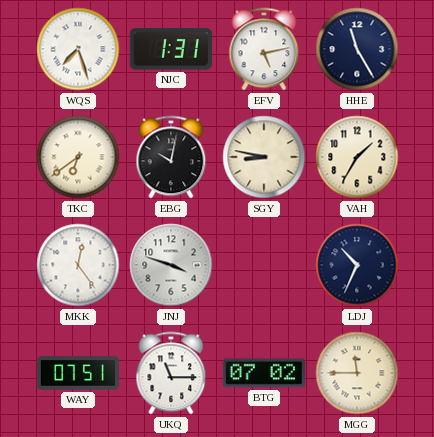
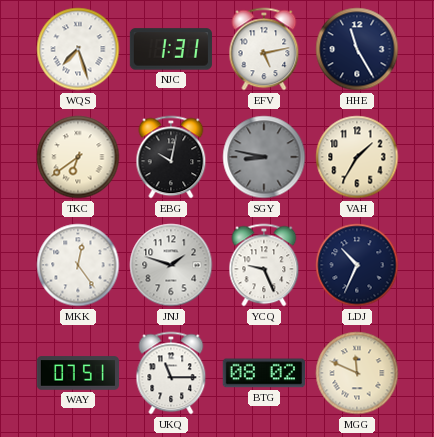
SGY dial: cream -> grey (264, 157)
JNJ: 3:48 -> 1:48 (171, 265)
YCQ: none -> 9:26 (264, 265)
BTG: 07:02 -> 08:02 (264, 373)
MGG: 11:45 -> 11:49 (357, 373)
